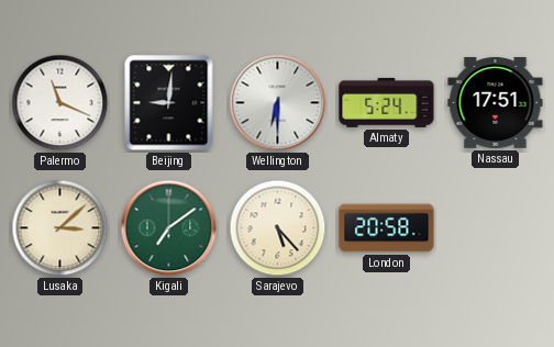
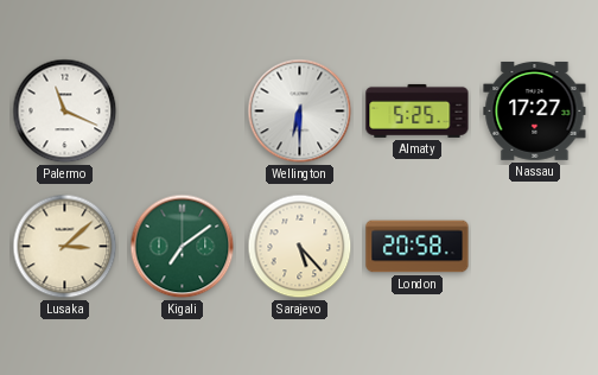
Beijing: 9:01 -> none (169, 103)
Almaty: 5:24 -> 5:25 (418, 110)
Nassau: 17:51 -> 17:27 (535, 110)
